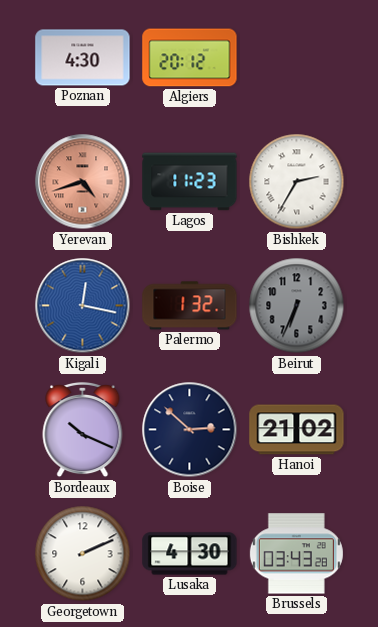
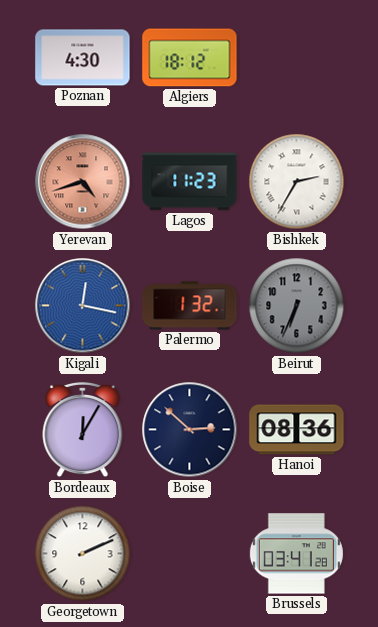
Algiers: 20:12 -> 18:12 (190, 58)
Bordeaux: 10:19 -> 12:05 (83, 430)
Hanoi: 21:02 -> 08:36 (297, 430)
Lusaka: 4:30 -> none (190, 554)
Brussels: 03:43 -> 03:41 (296, 554)
